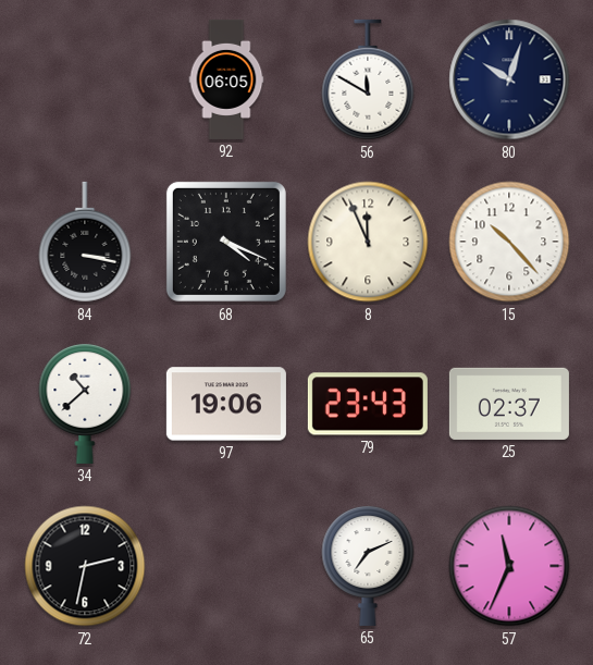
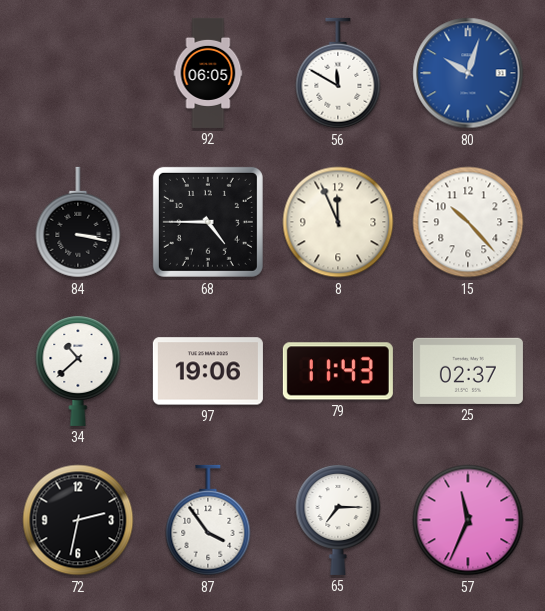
80 dial: navy -> blue (468, 73)
68: 4:19 -> 4:45 (208, 222)
79: 23:43 -> 11:43 (338, 371)
87: none -> 3:54 (208, 520)
65: 7:11 -> 7:15 (338, 520)
